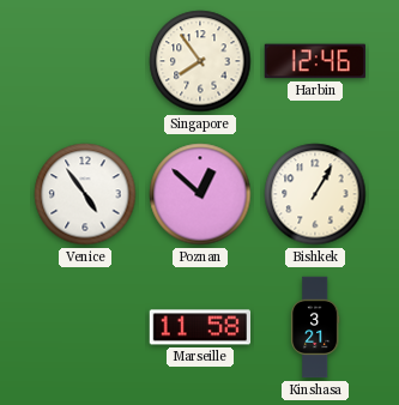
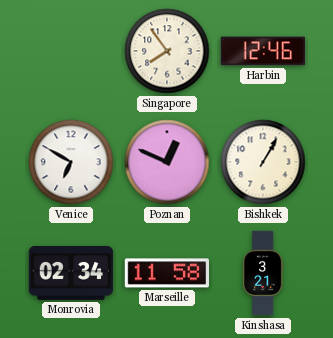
Venice: 4:54 -> 6:50 (71, 162)
Poznan: 12:52 -> 12:49 (167, 162)
Monrovia: none -> 02:34 (71, 274)
